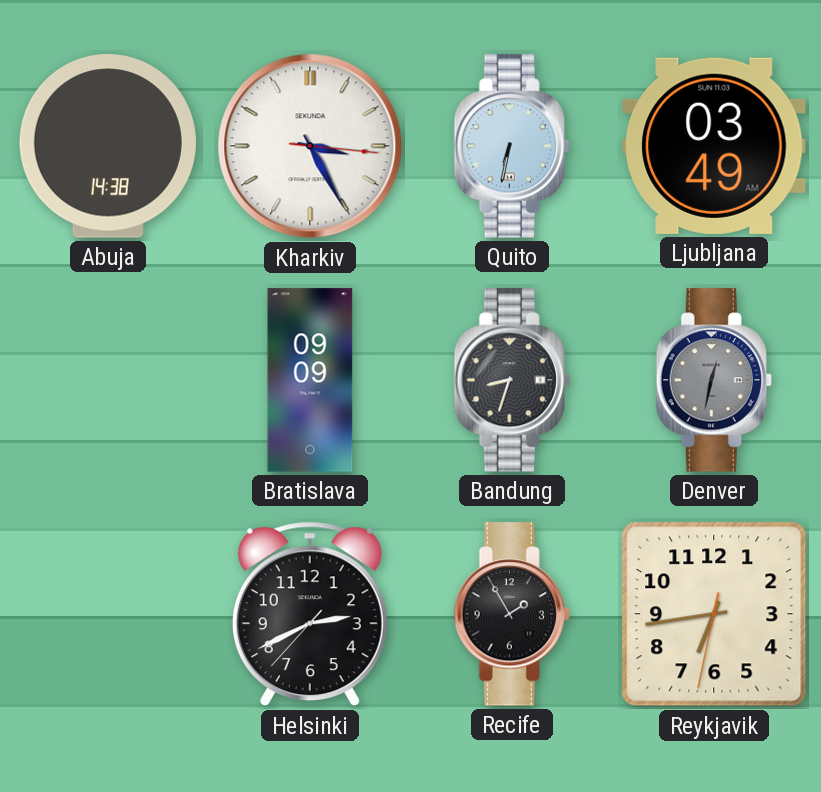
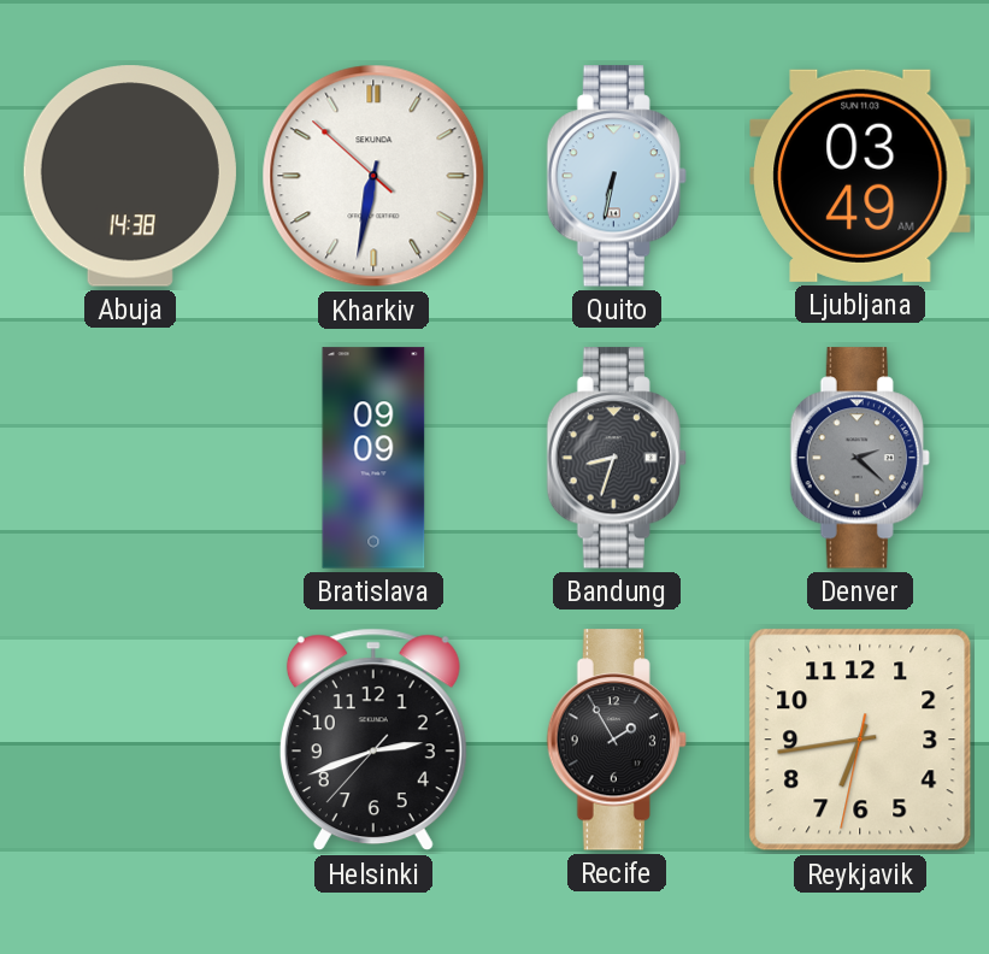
Kharkiv: 3:25 -> 6:31 (373, 176)
Denver: 12:32 -> 2:22 (860, 458)
Helsinki: 2:40 -> 2:41 (373, 740)
